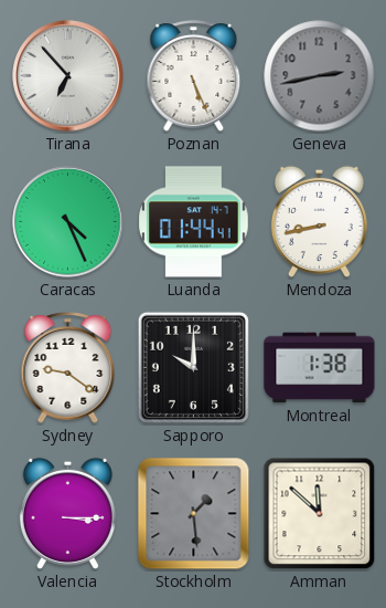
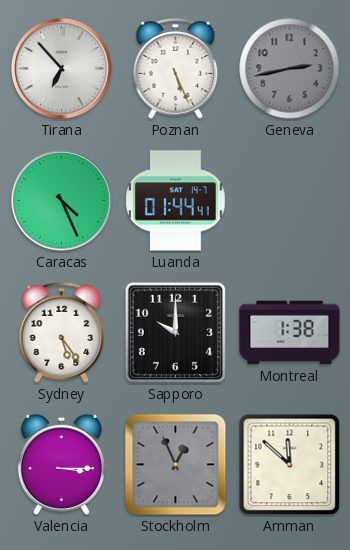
Mendoza: 8:43 -> none (319, 221)
Sydney: 9:21 -> 5:24 (62, 333)
Stockholm: 1:29 -> 12:56 (176, 465)
